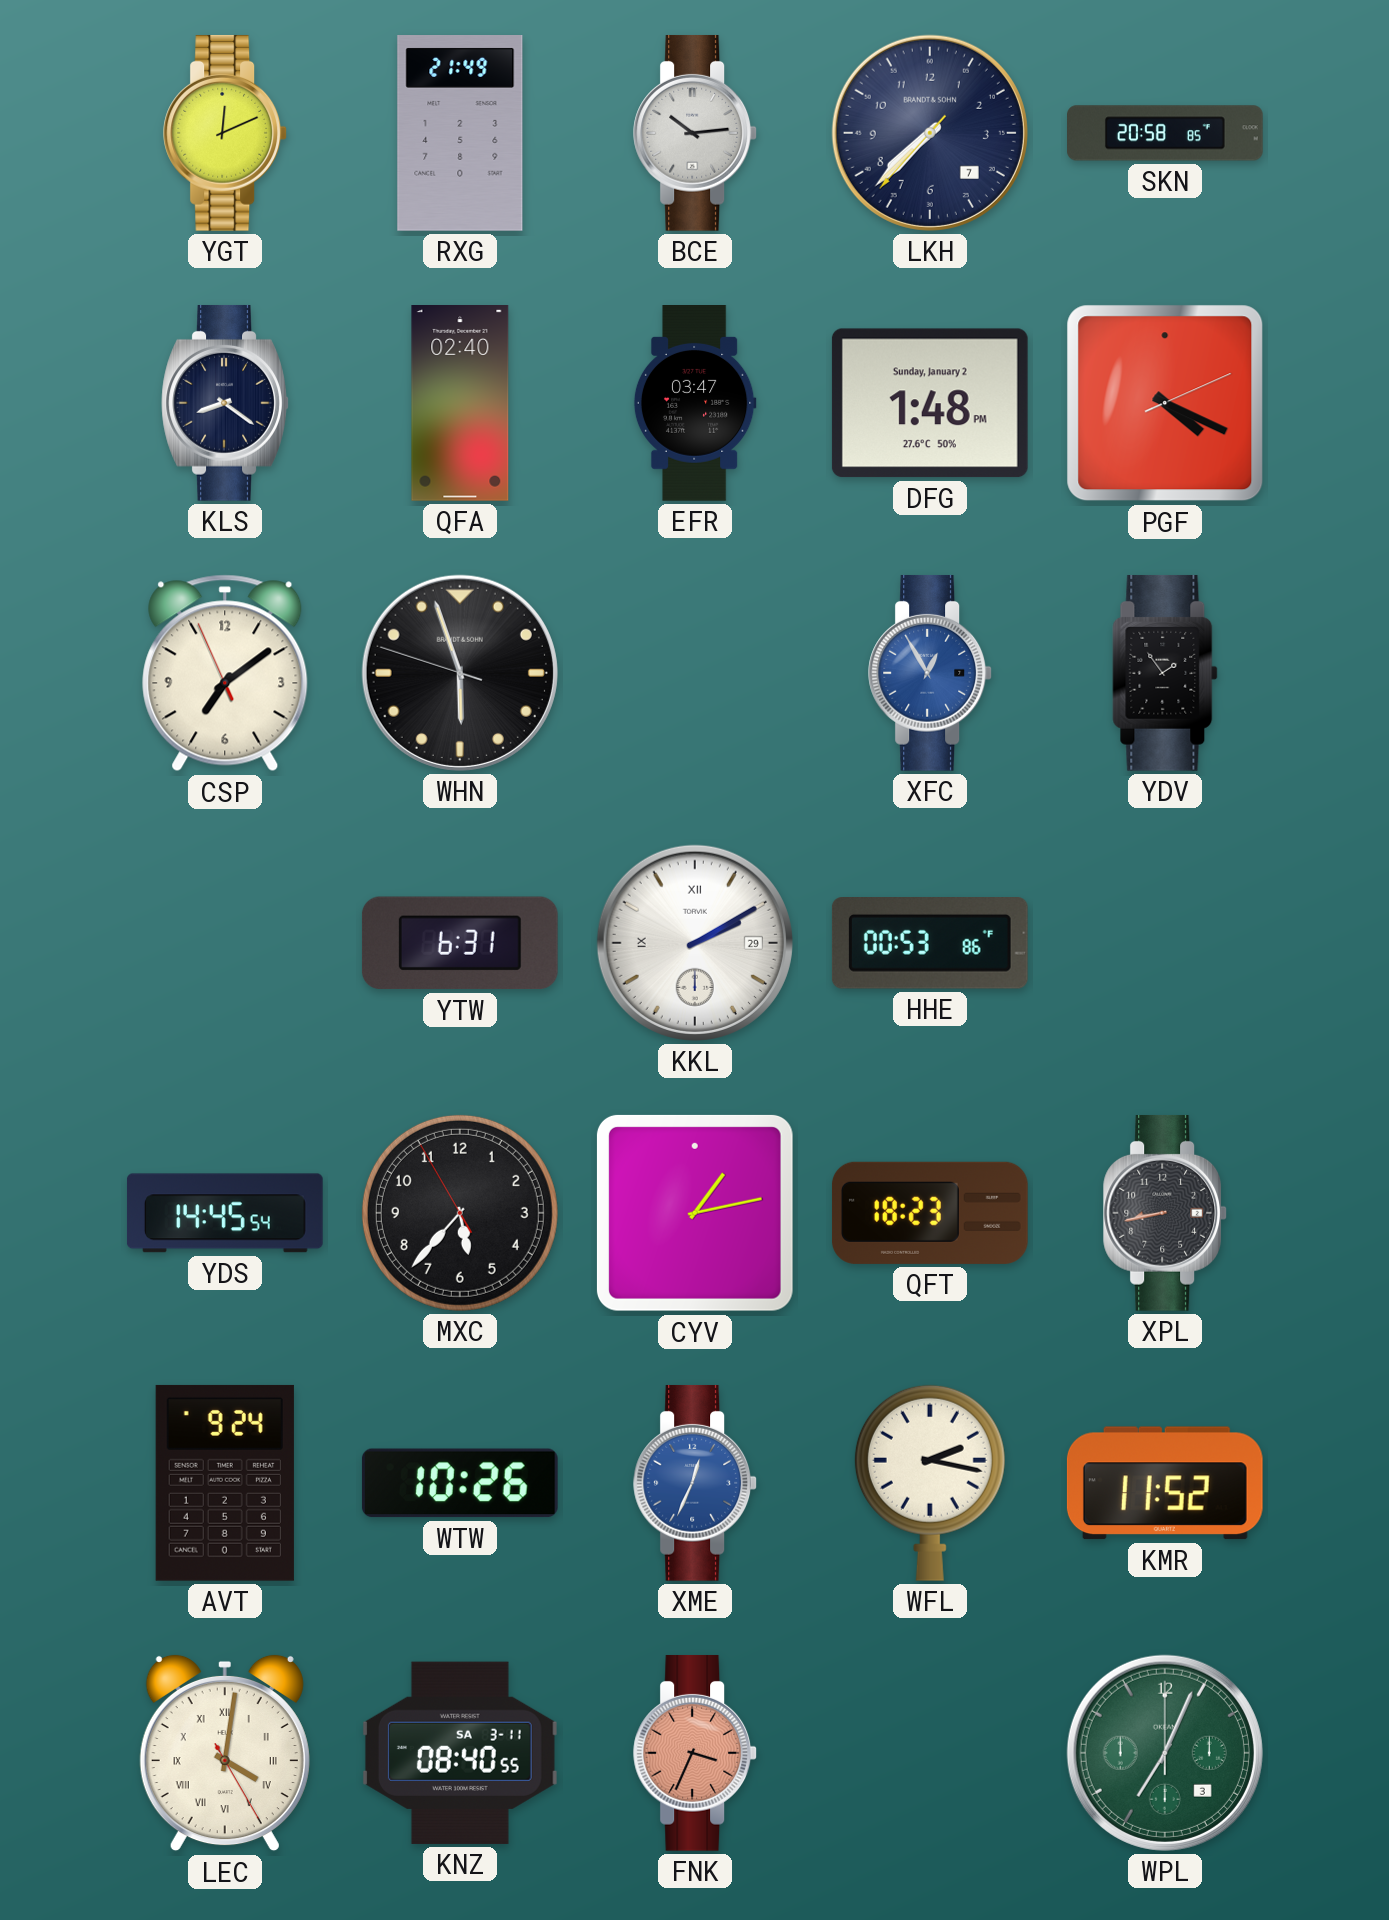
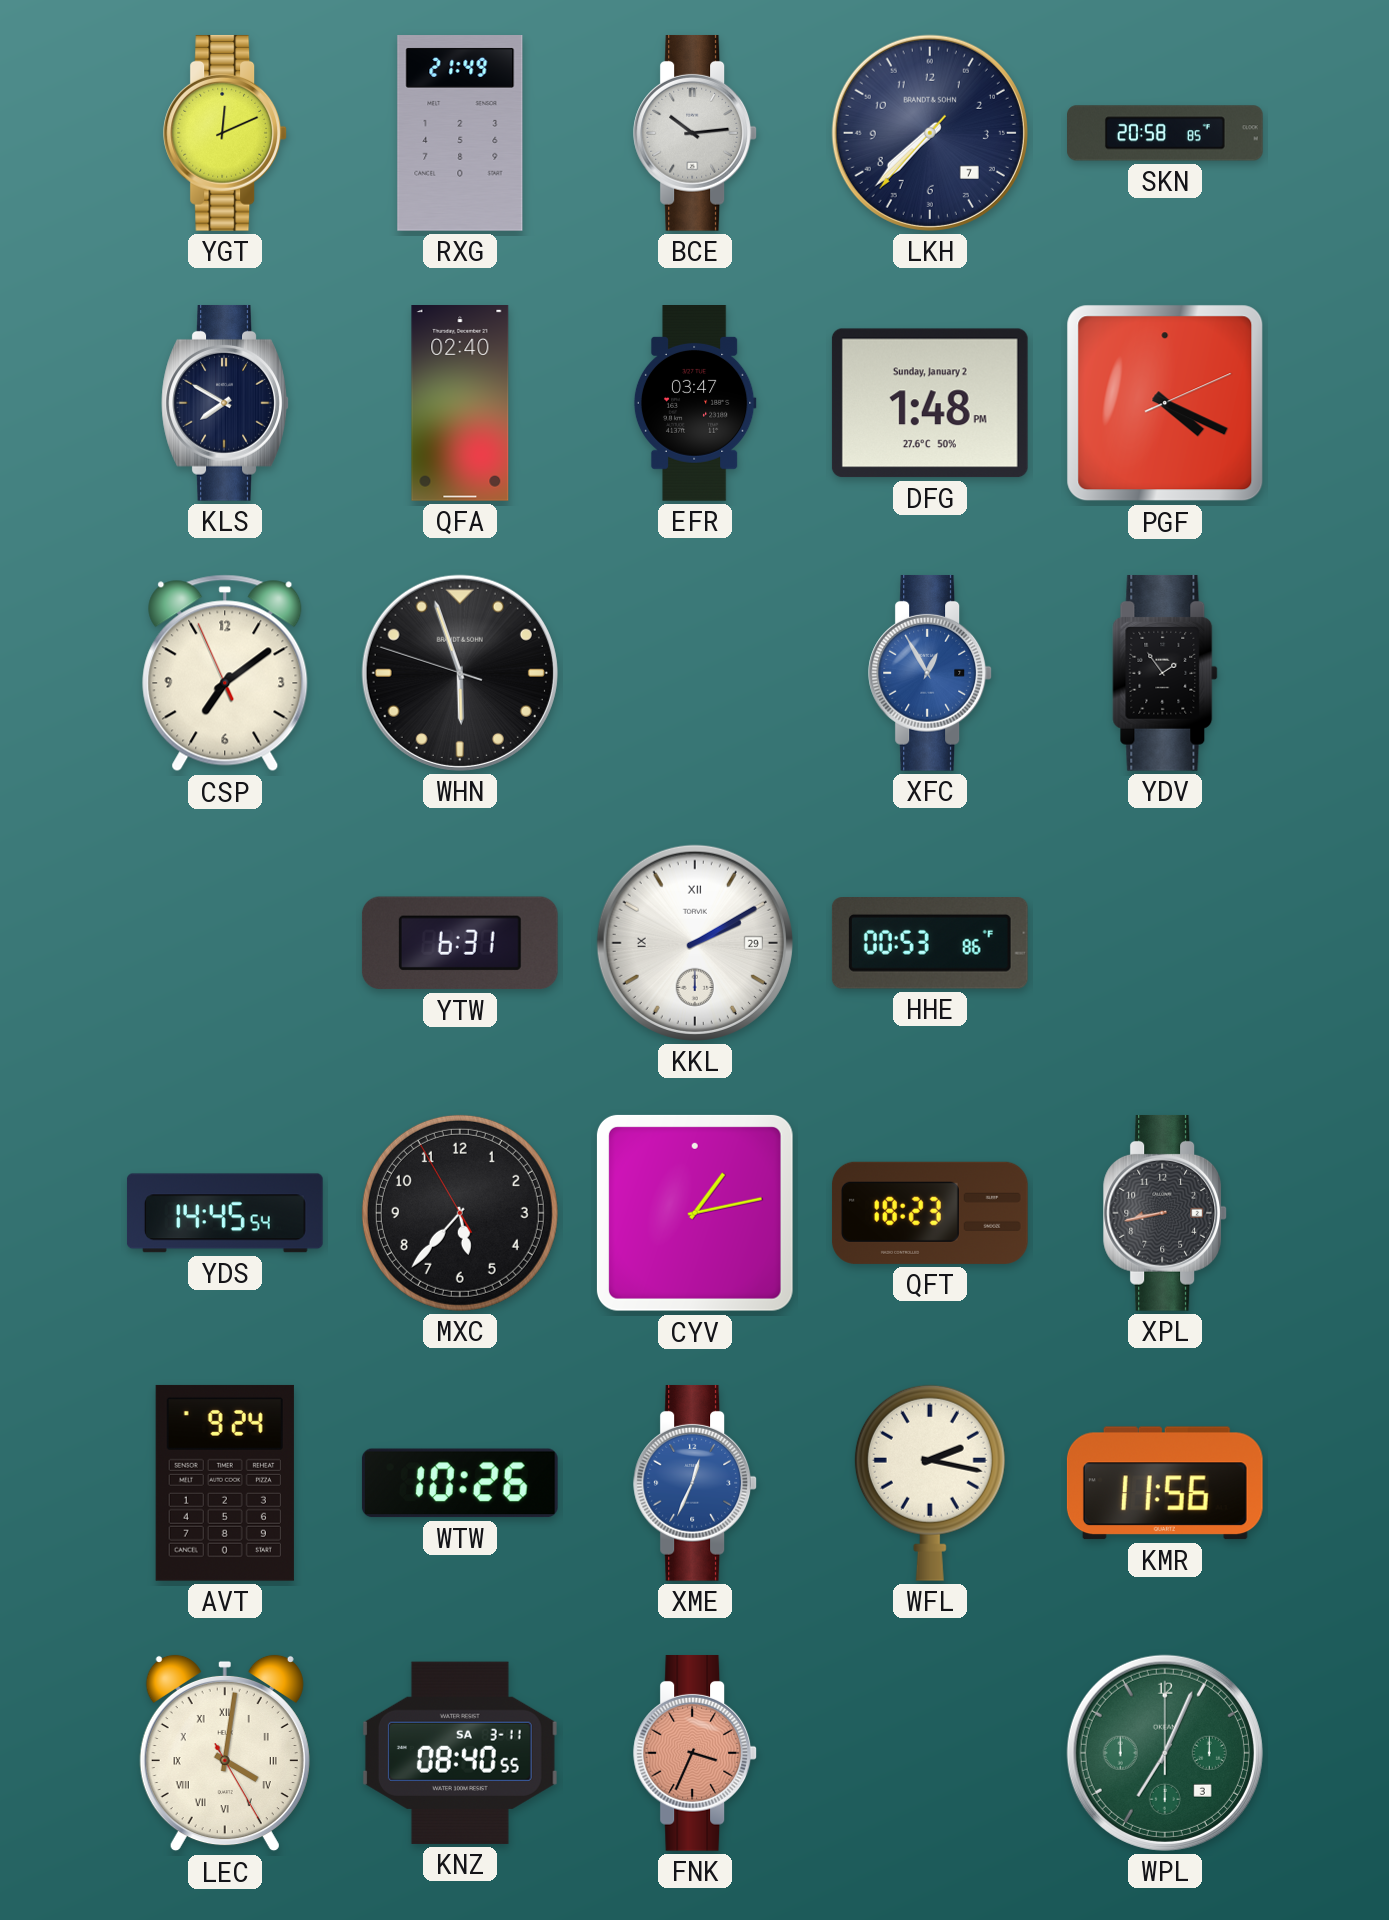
KLS: 8:21 -> 7:50 (225, 403)
KMR: 11:52 -> 11:56 (1165, 1483)
